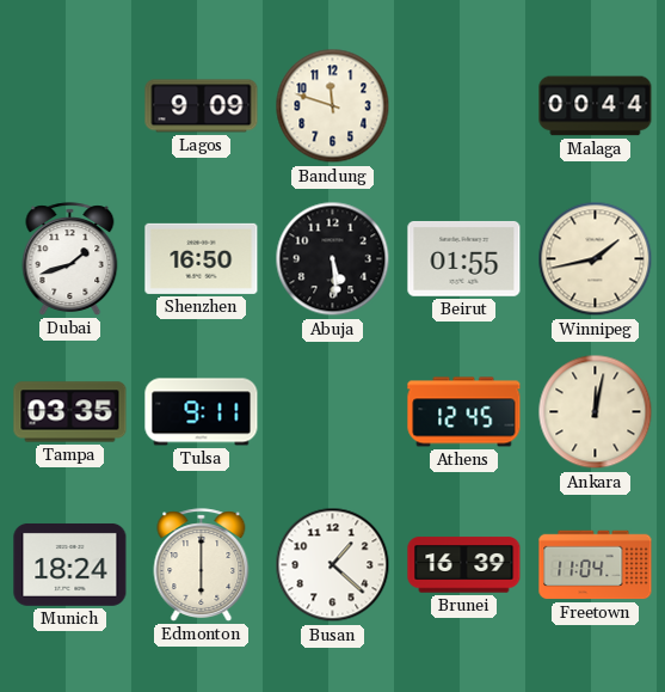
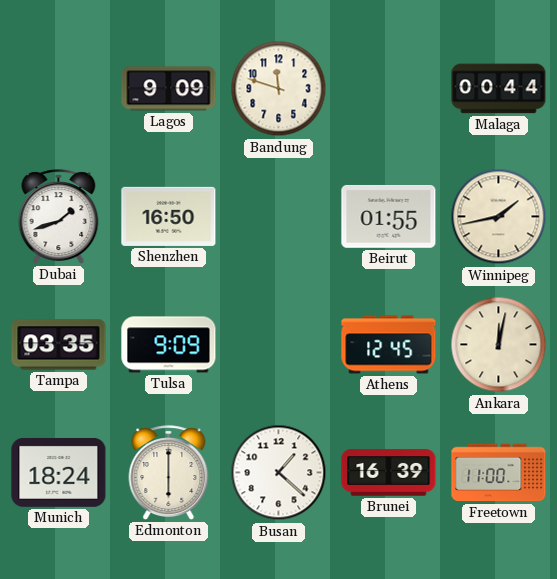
Abuja: 5:29 -> none (333, 259)
Tulsa: 9:11 -> 9:09 (169, 345)
Freetown: 11:04 -> 11:00 (499, 473)
